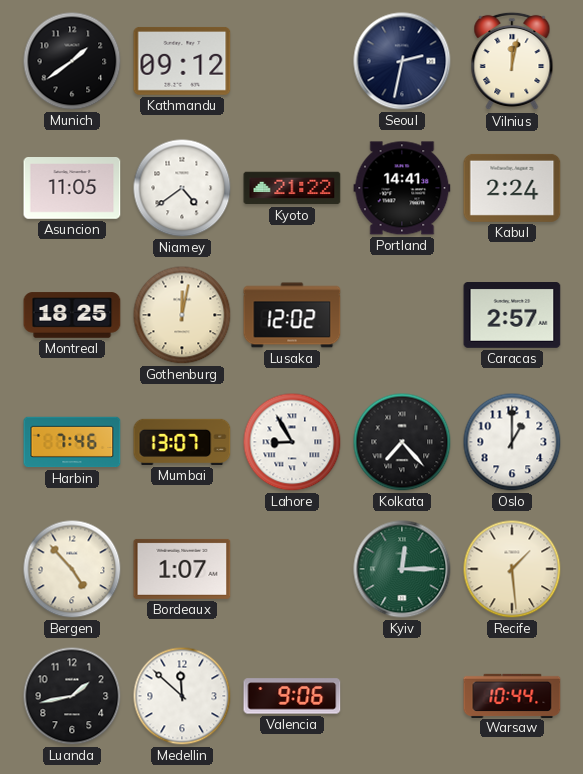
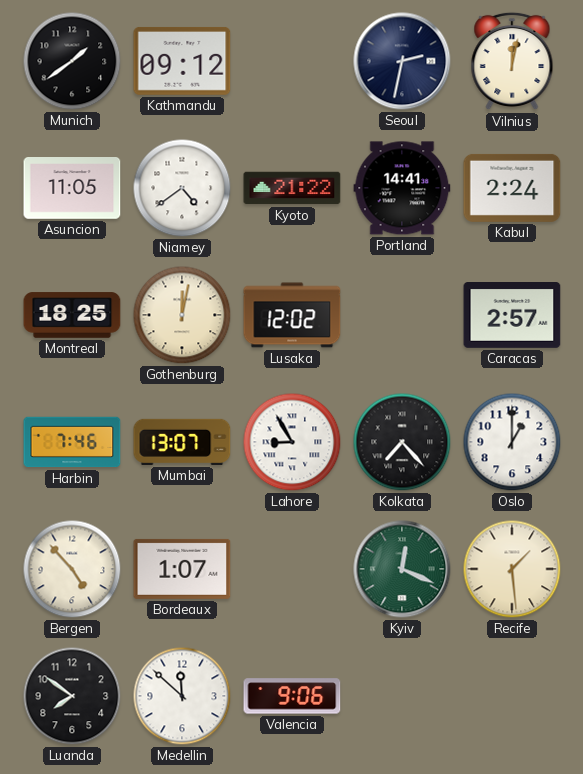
Kyiv: 12:15 -> 12:19 (402, 569)
Luanda: 1:43 -> 7:51 (72, 696)
Warsaw: 10:44 -> none (512, 695)
